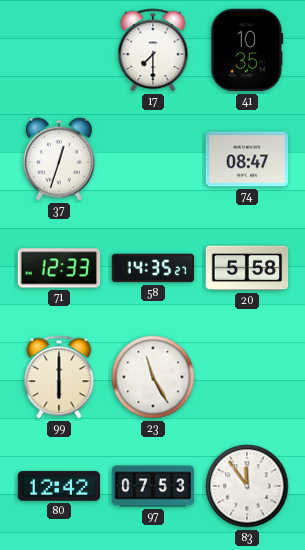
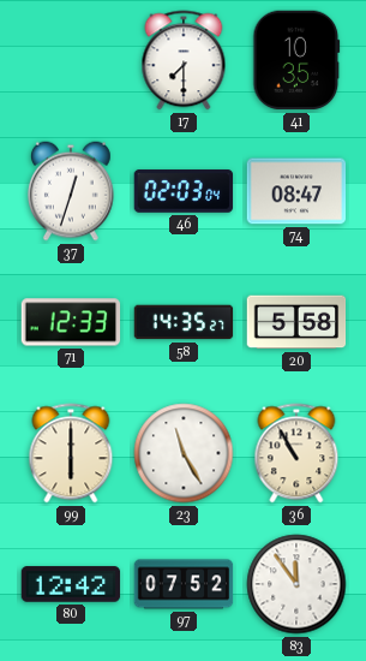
46: none -> 02:03 (184, 191)
36: none -> 10:55 (296, 453)
97: 07:53 -> 07:52 (184, 584)
